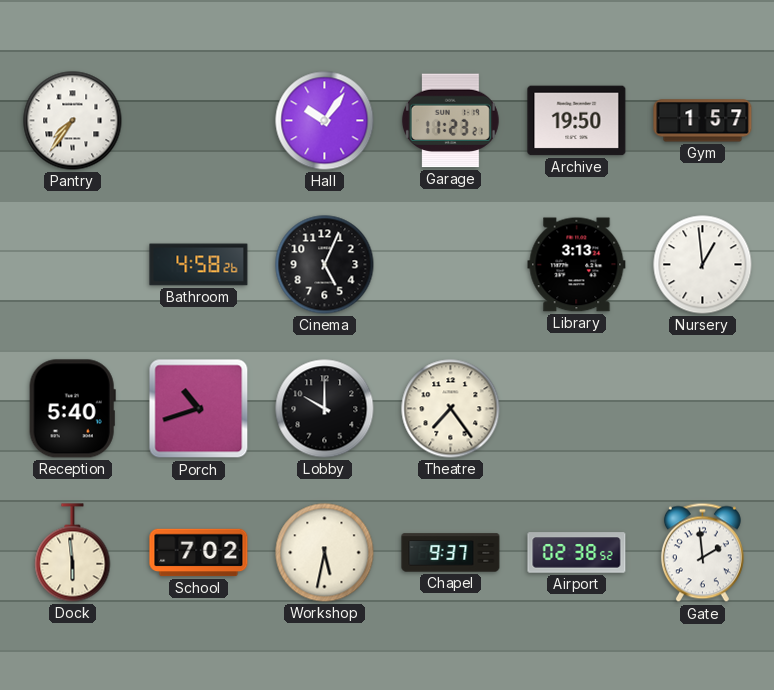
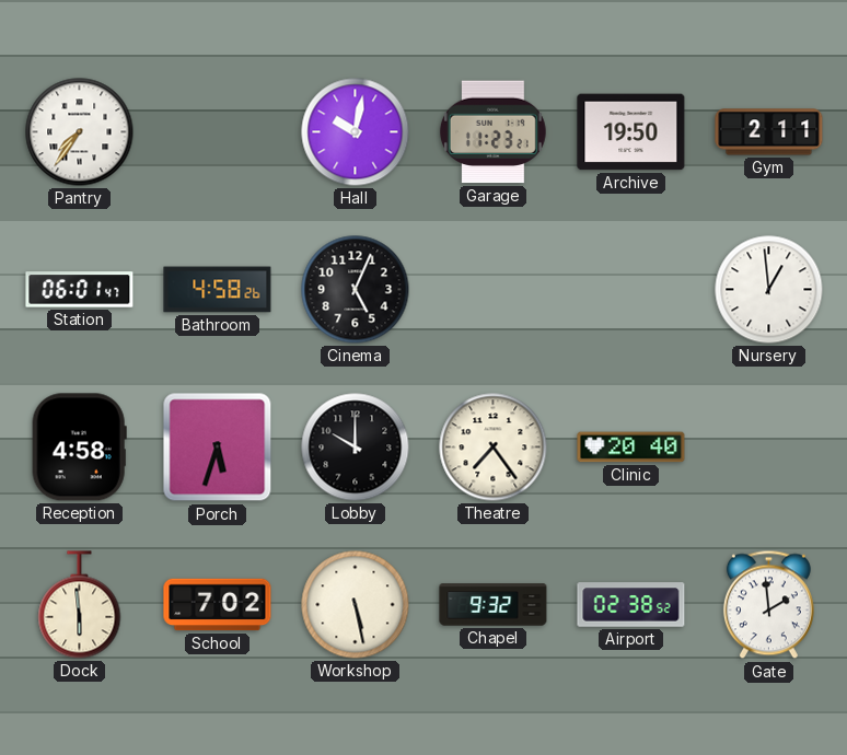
Hall: 10:06 -> 10:02 (356, 132)
Gym: 1:57 -> 2:11 (769, 132)
Station: none -> 06:01 (80, 290)
Library: 3:13 -> none (577, 265)
Reception: 5:40 -> 4:58 (79, 448)
Porch: 10:42 -> 5:33 (218, 448)
Clinic: none -> 20:40 (631, 448)
Workshop: 5:32 -> 5:28 (356, 605)
Chapel: 9:37 -> 9:32 (494, 605)
